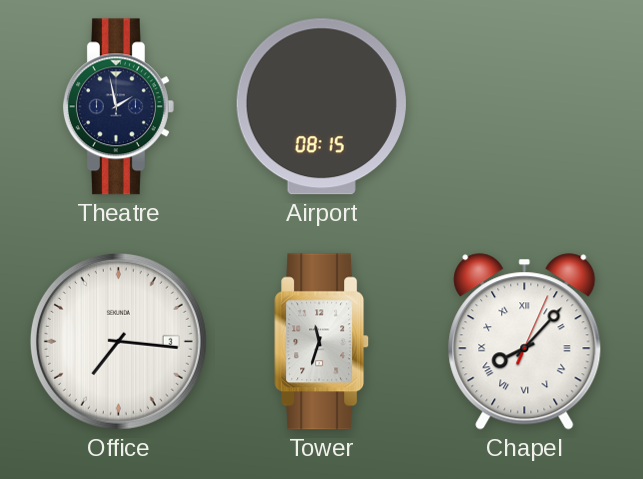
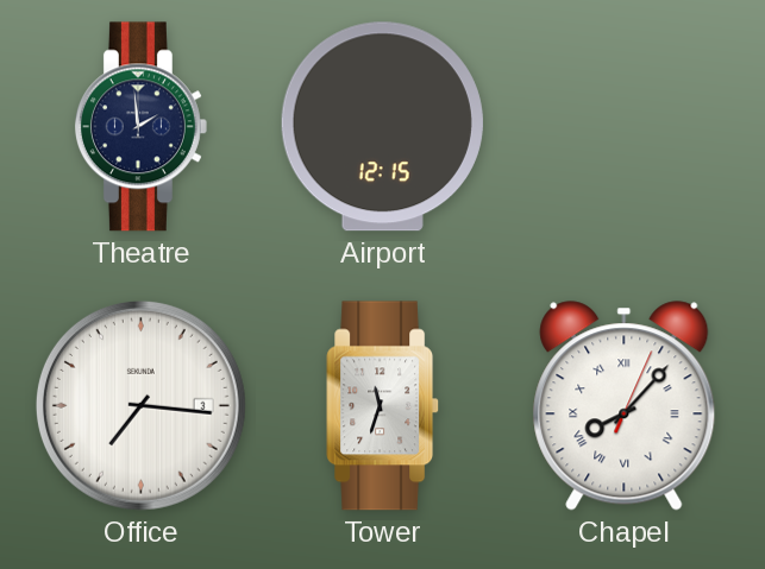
Theatre: 1:58 -> 1:59 (140, 127)
Airport: 08:15 -> 12:15 (382, 127)
